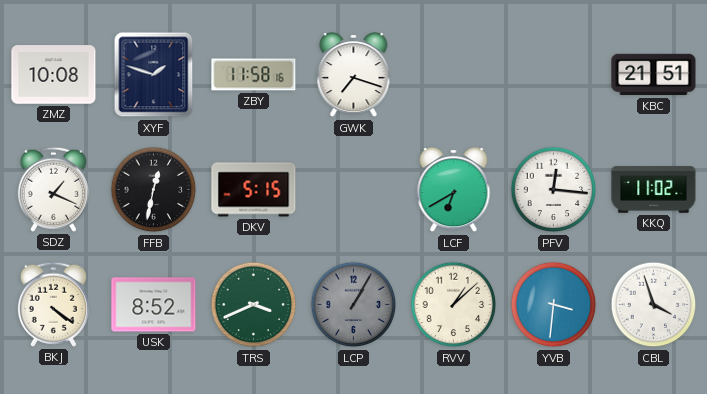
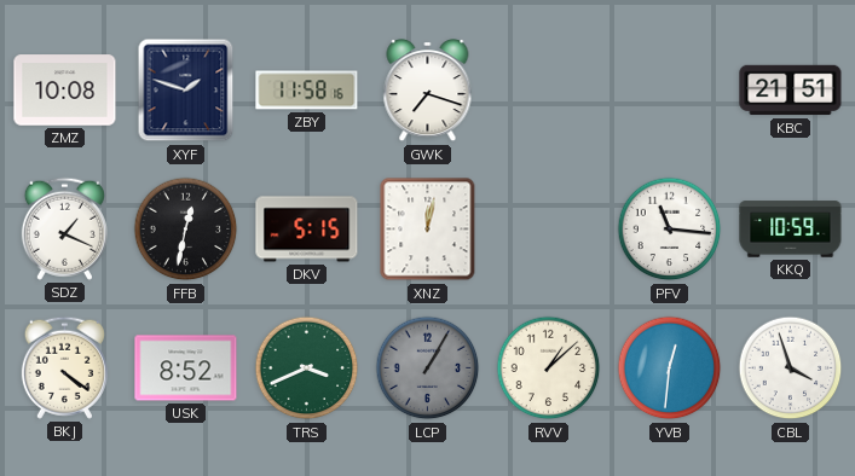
XNZ: none -> 12:02 (428, 230)
LCF: 6:40 -> none (454, 191)
PFV: 12:16 -> 11:16 (670, 230)
KKQ: 11:02 -> 10:59 (791, 230)
YVB: 3:31 -> 12:31 (670, 368)
